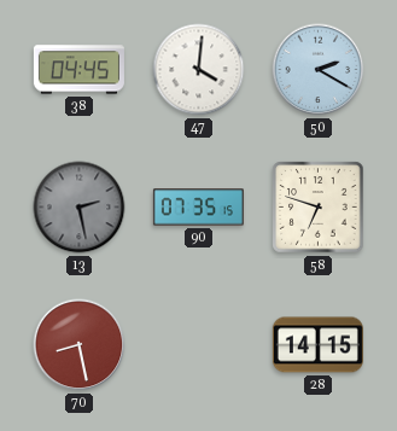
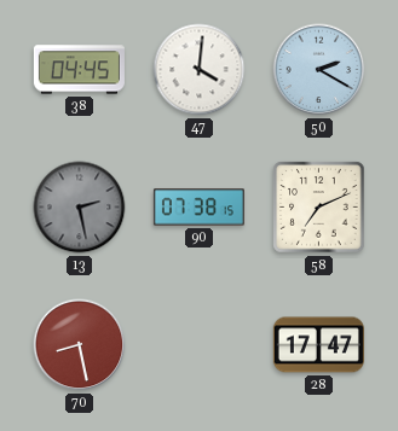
90: 07:35 -> 07:38 (198, 208)
58: 6:48 -> 7:11 (319, 208)
28: 14:15 -> 17:47 (318, 345)
